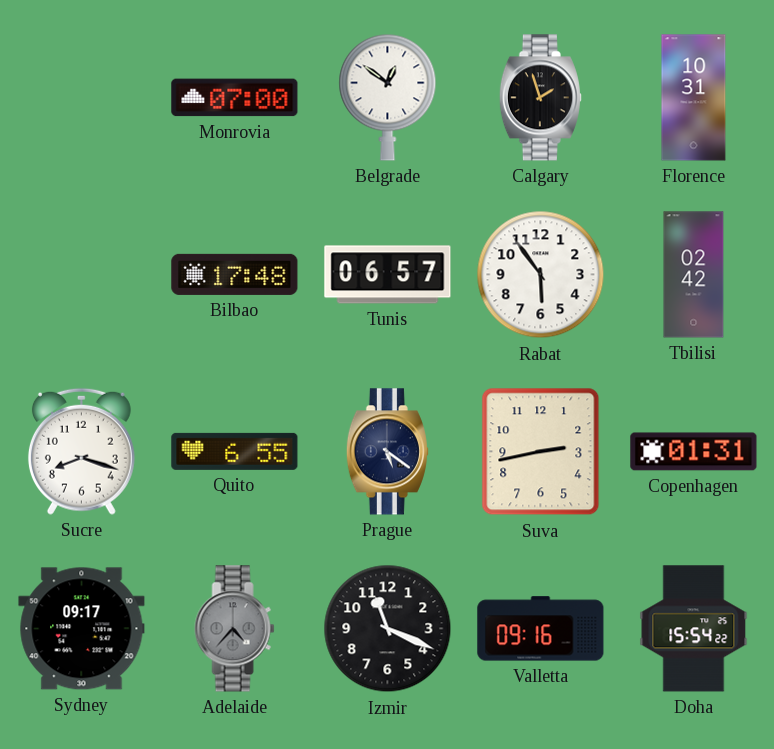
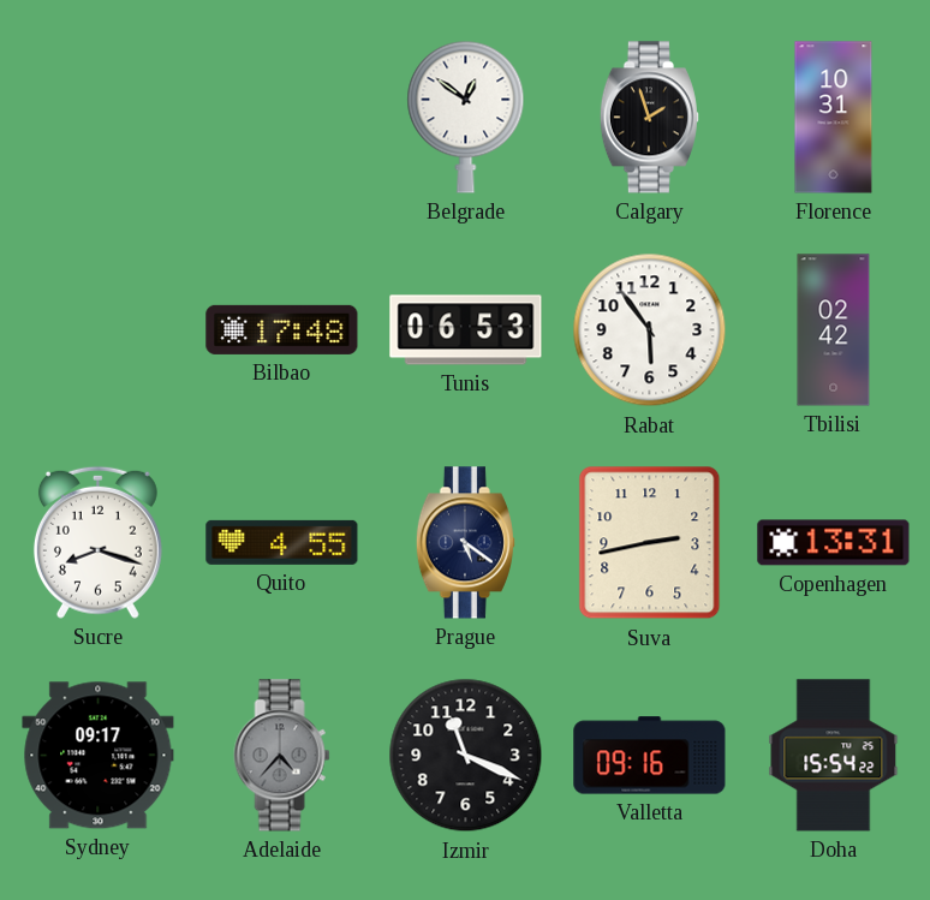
Monrovia: 07:00 -> none (235, 98)
Tunis: 06:57 -> 06:53 (466, 330)
Quito: 6:55 -> 4:55 (282, 542)
Copenhagen: 01:31 -> 13:31 (834, 543)
